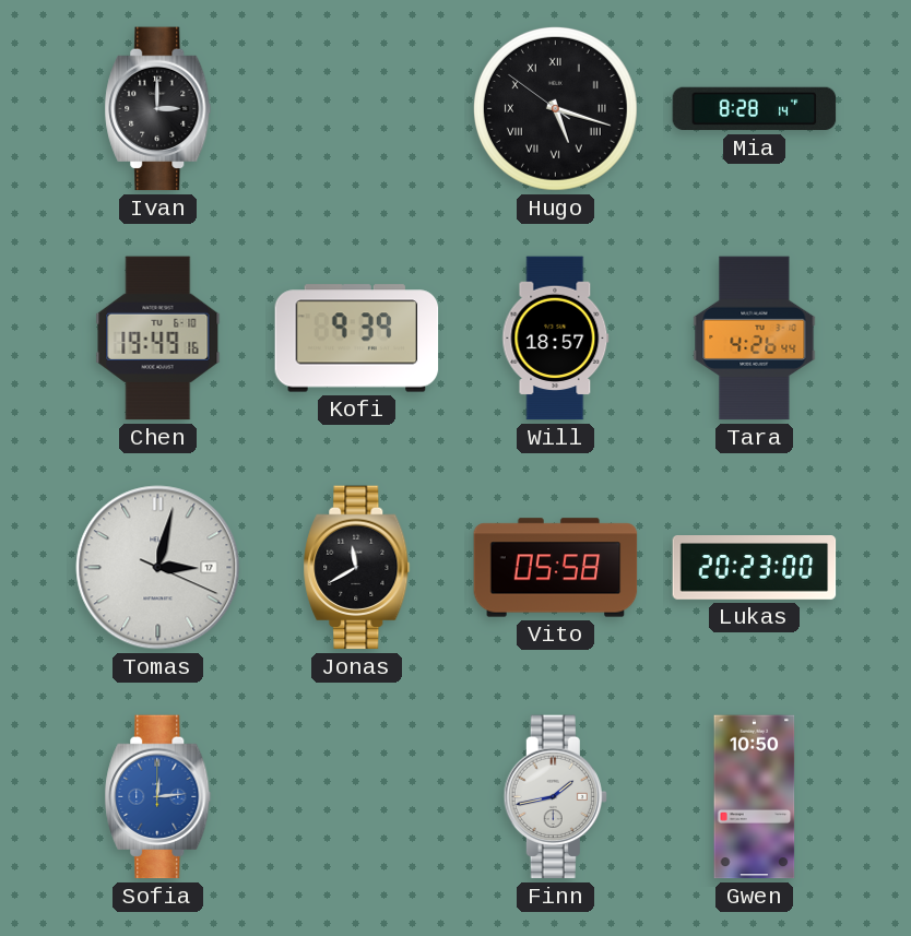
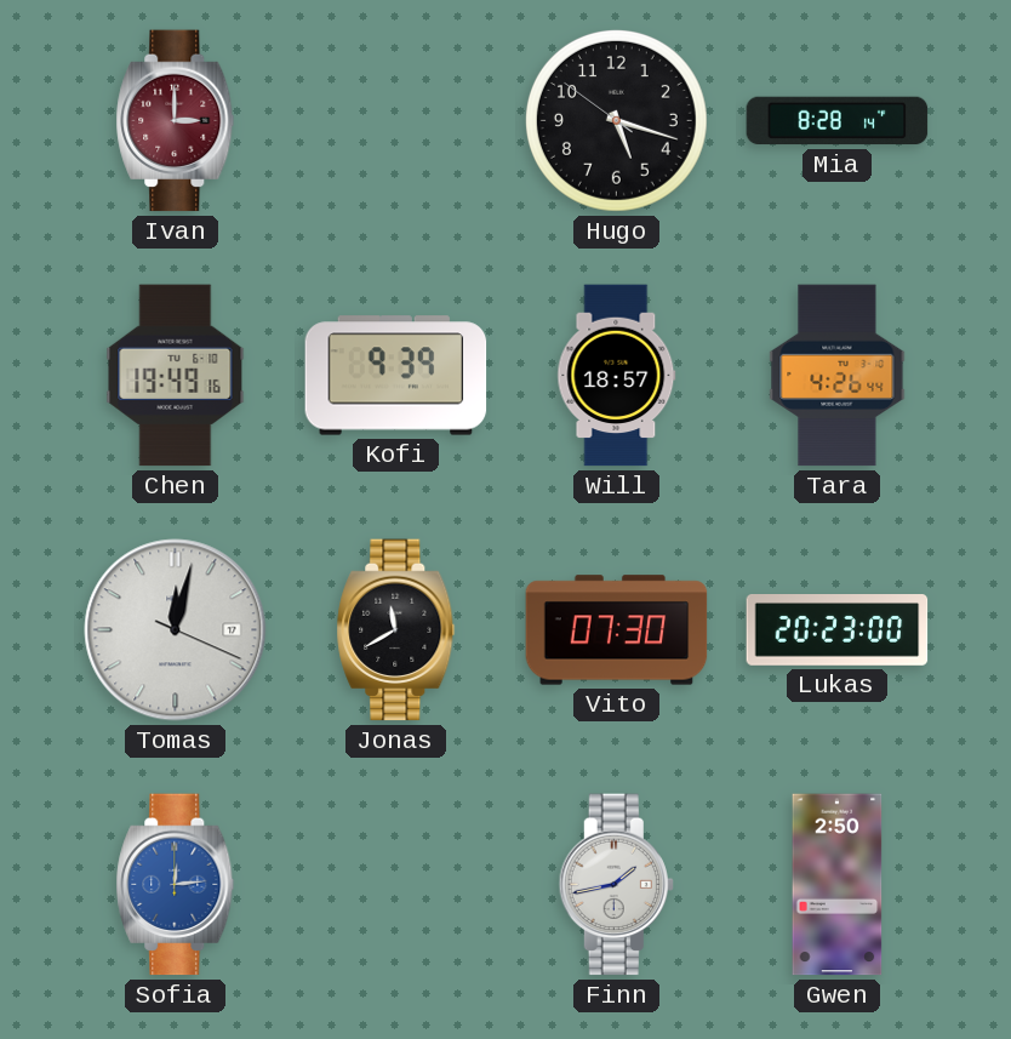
Ivan dial: black -> burgundy (176, 121)
Hugo numerals: Roman -> Arabic (616, 120)
Tomas: 3:02 -> 12:02 (176, 630)
Vito: 05:58 -> 07:30 (617, 630)
Gwen: 10:50 -> 2:50 (838, 885)
